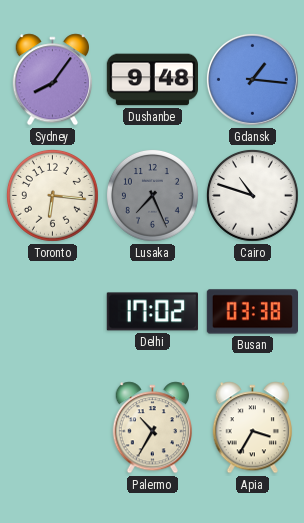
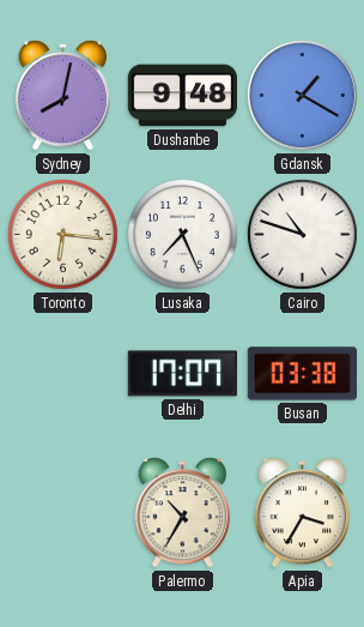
Sydney: 8:06 -> 8:02 (63, 96)
Gdansk: 1:16 -> 1:20 (302, 95)
Lusaka dial: grey -> white (182, 234)
Delhi: 17:02 -> 17:07 (182, 374)
